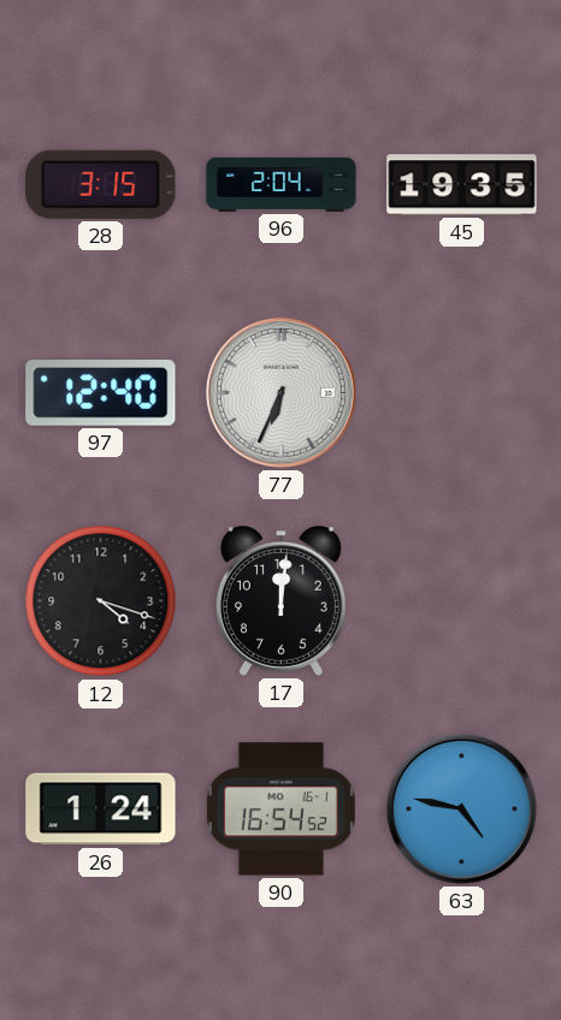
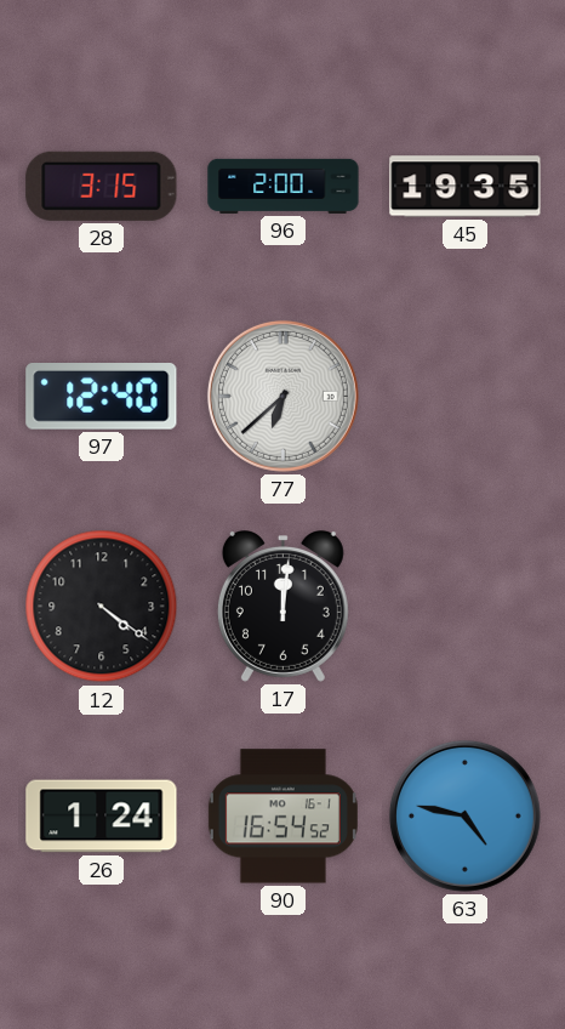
96: 2:04 -> 2:00 (284, 186)
77: 6:34 -> 6:38 (282, 396)
12: 4:18 -> 4:21 (102, 607)
